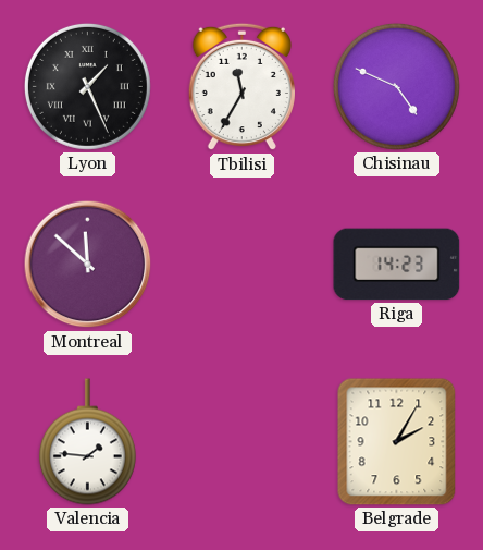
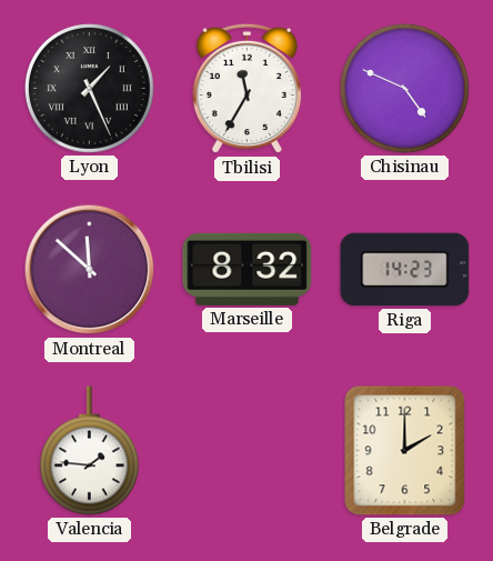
Marseille: none -> 8:32 (248, 269)
Belgrade: 2:05 -> 2:00 (405, 451)
